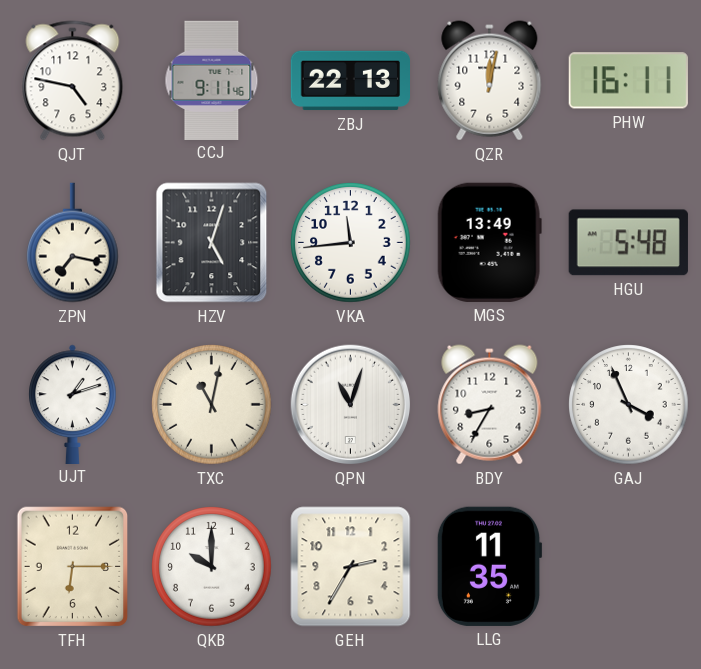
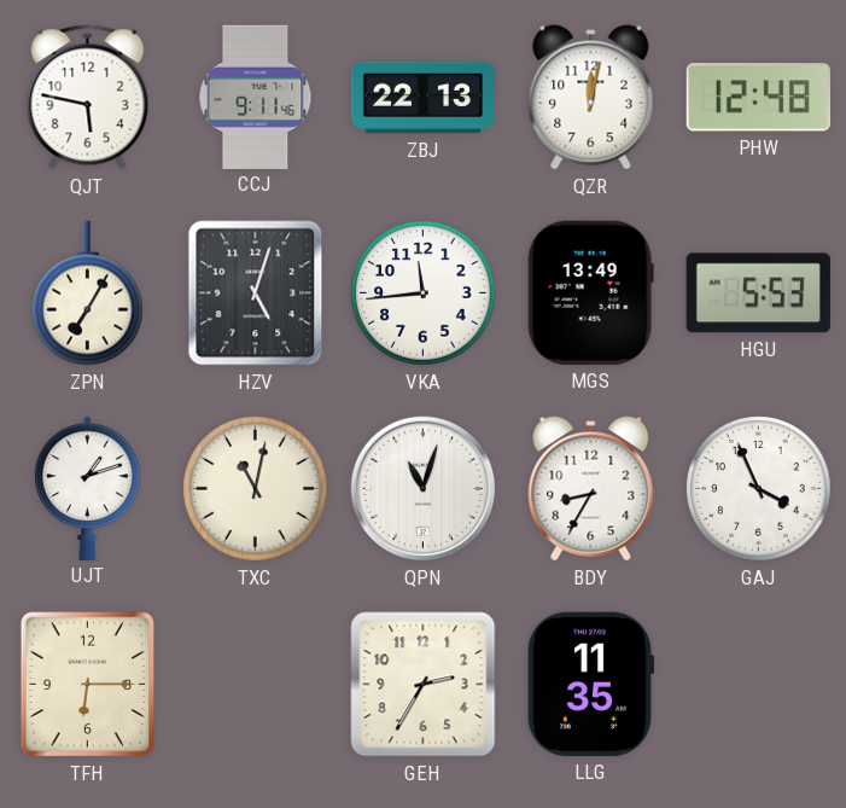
QJT: 4:47 -> 5:47 (88, 98)
PHW: 16:11 -> 12:48 (758, 98)
ZPN: 7:17 -> 7:05 (88, 293)
HGU: 5:48 -> 5:53 (758, 293)
QKB: 10:00 -> none (212, 567)
